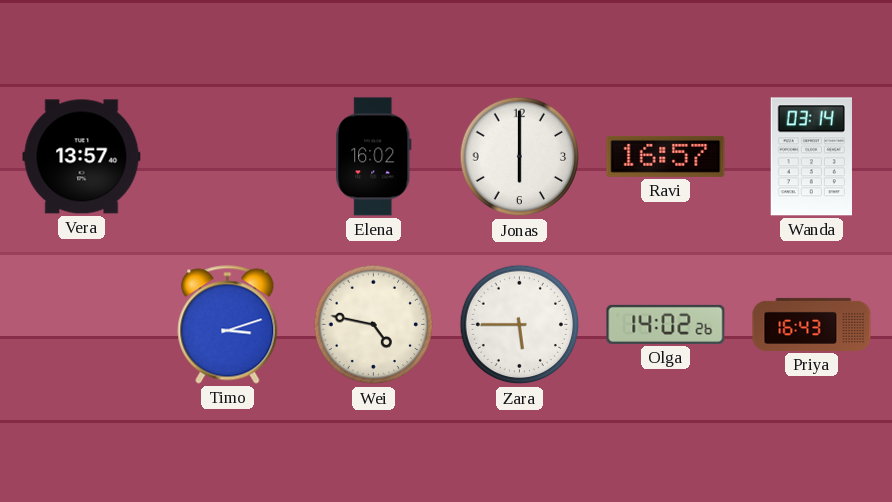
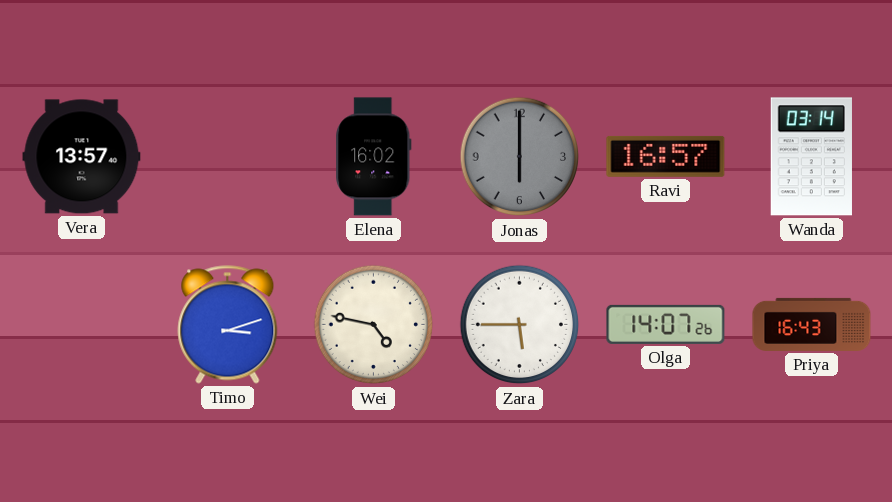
Jonas dial: white -> grey (520, 157)
Olga: 14:02 -> 14:07 (666, 324)
